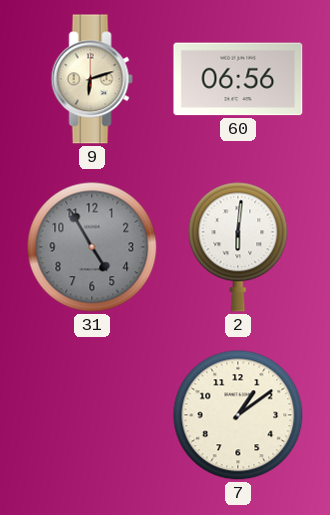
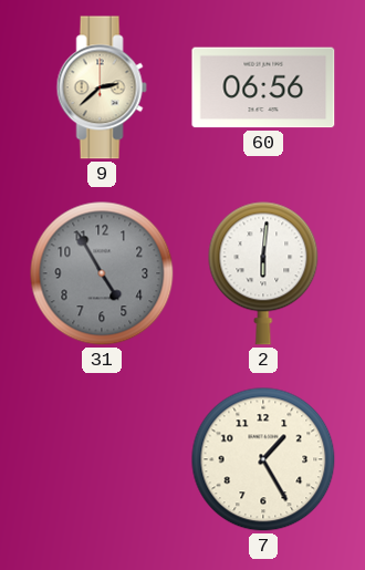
9: 6:12 -> 2:38 (102, 87)
7: 1:09 -> 1:25 (263, 459)
